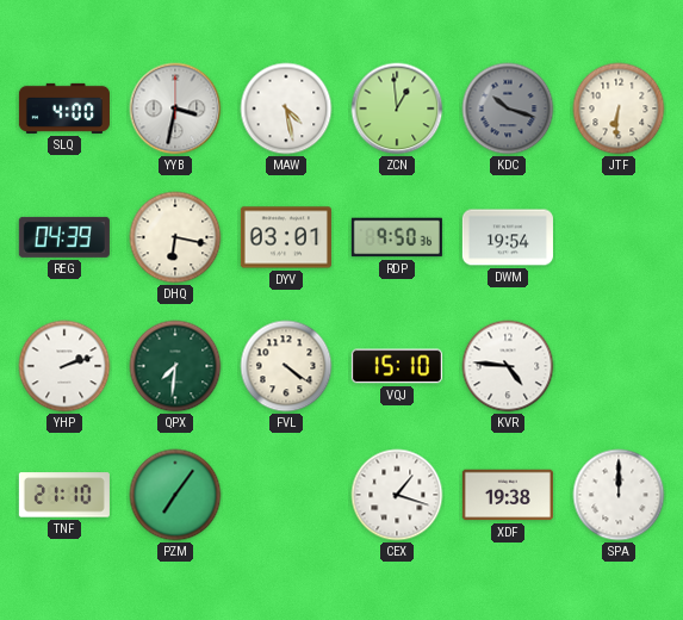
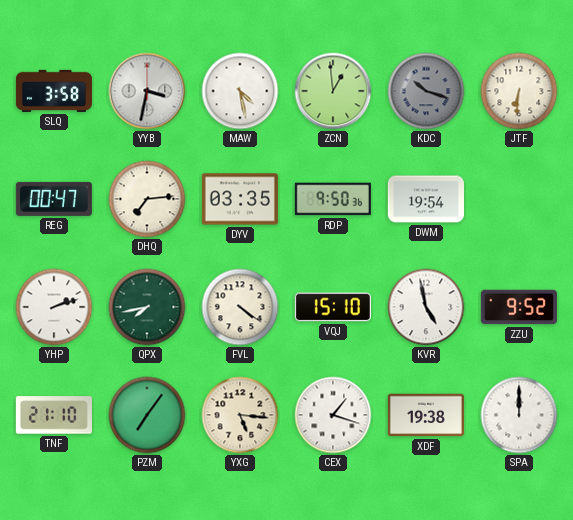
SLQ: 4:00 -> 3:58 (54, 91)
REG: 04:39 -> 00:47 (54, 199)
DHQ: 6:17 -> 7:14 (147, 199)
DYV: 03:01 -> 03:35 (240, 199)
QPX: 7:31 -> 7:43 (147, 307)
KVR: 4:46 -> 4:58 (426, 307)
ZZU: none -> 9:52 (519, 307)
YXG: none -> 5:16 (240, 415)
